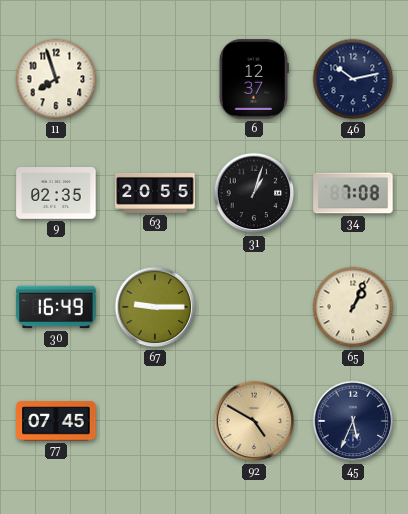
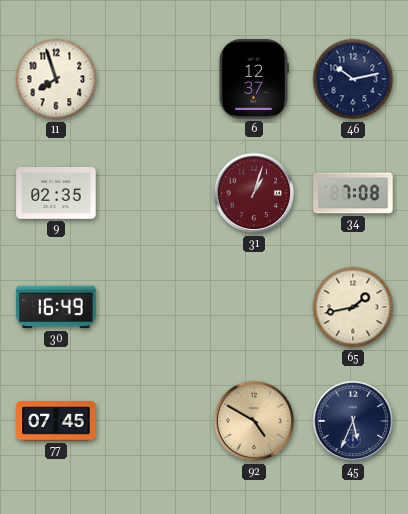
63: 20:55 -> none (155, 194)
31 dial: black -> burgundy (254, 193)
67: 9:15 -> none (155, 307)
65: 1:04 -> 1:43 (353, 307)
